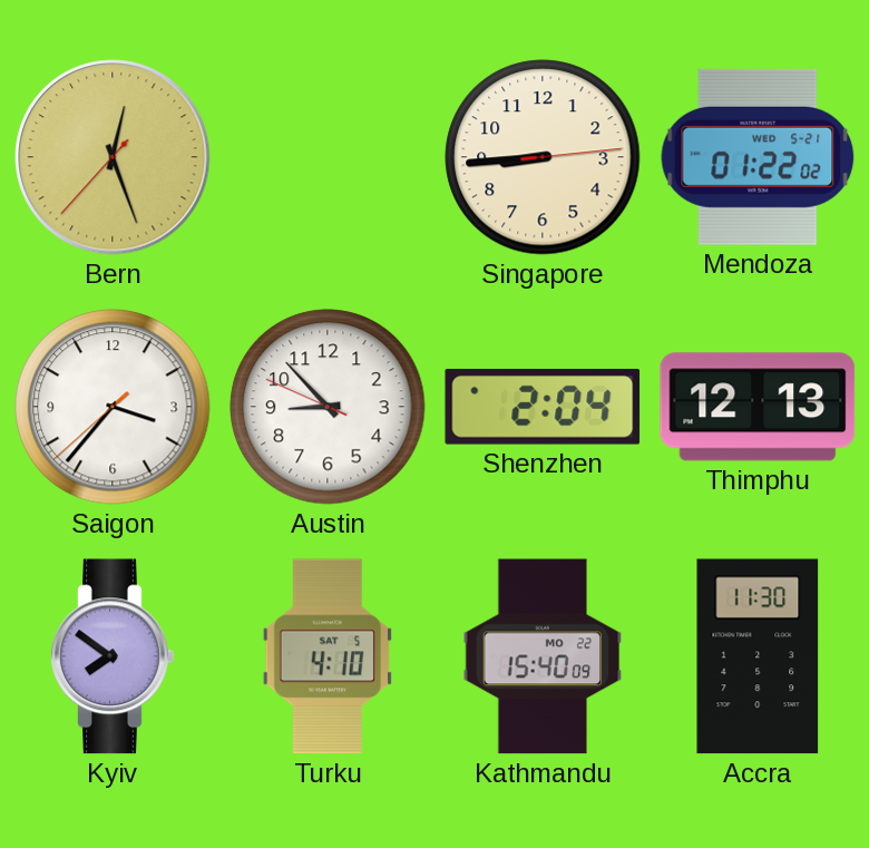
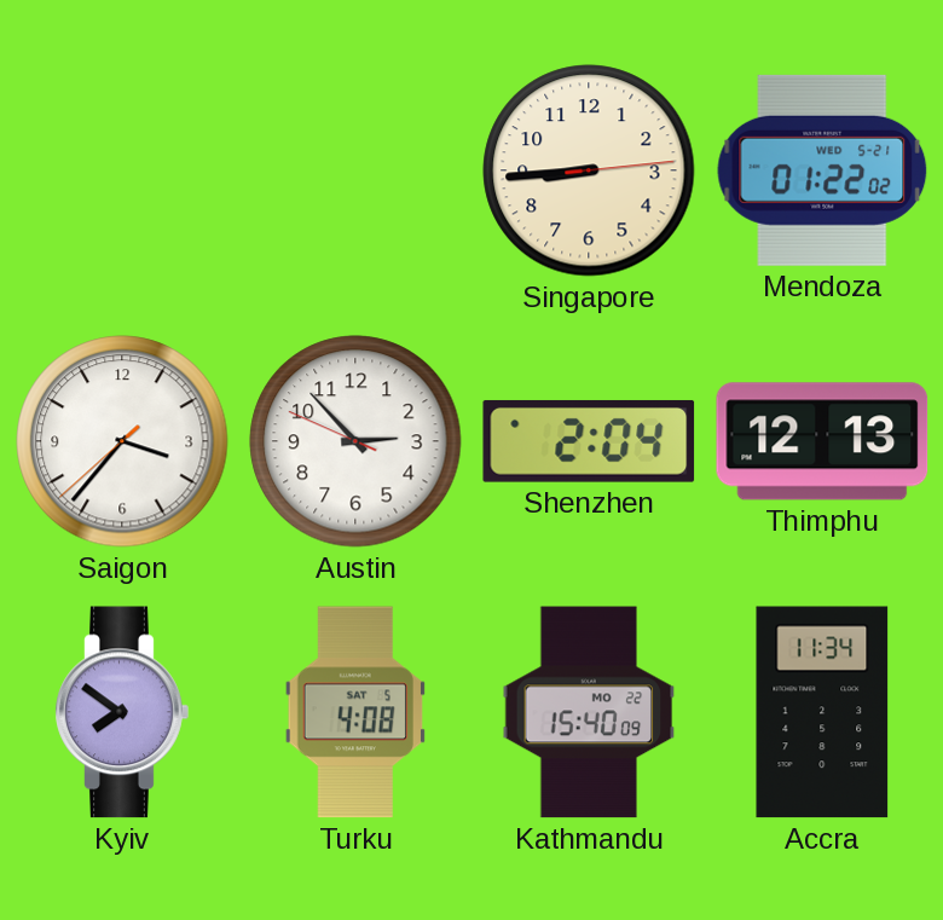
Bern: 12:26 -> none (113, 157)
Austin: 8:52 -> 2:52 (355, 441)
Turku: 4:10 -> 4:08 (354, 712)
Accra: 11:30 -> 11:34 (822, 712)
